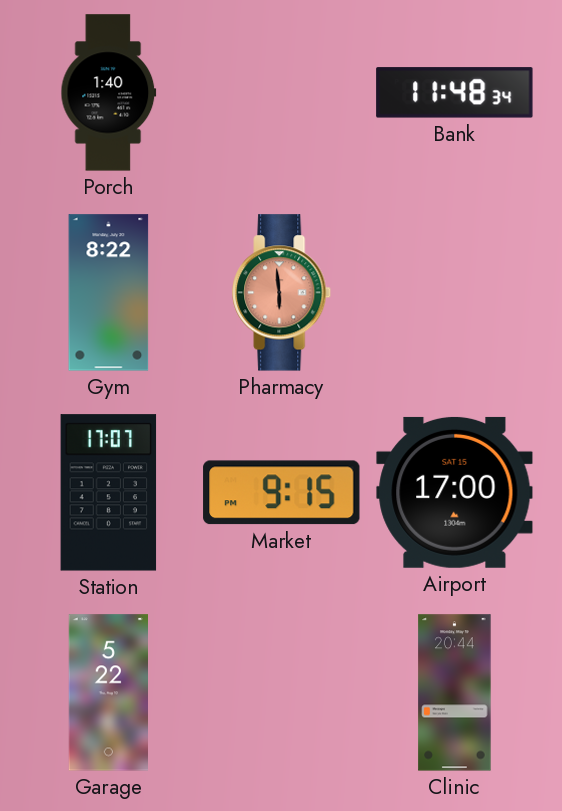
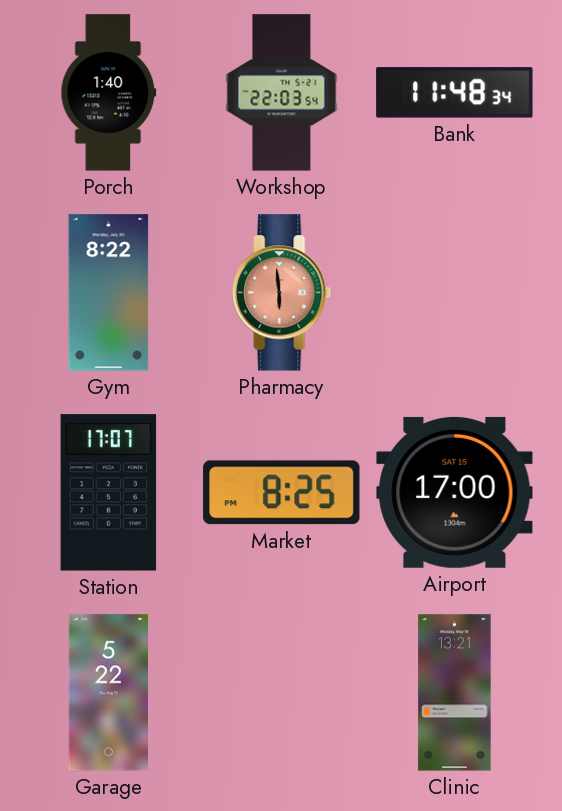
Workshop: none -> 22:03 (282, 93)
Market: 9:15 -> 8:25 (282, 493)
Clinic: 20:44 -> 13:21 (455, 693)
